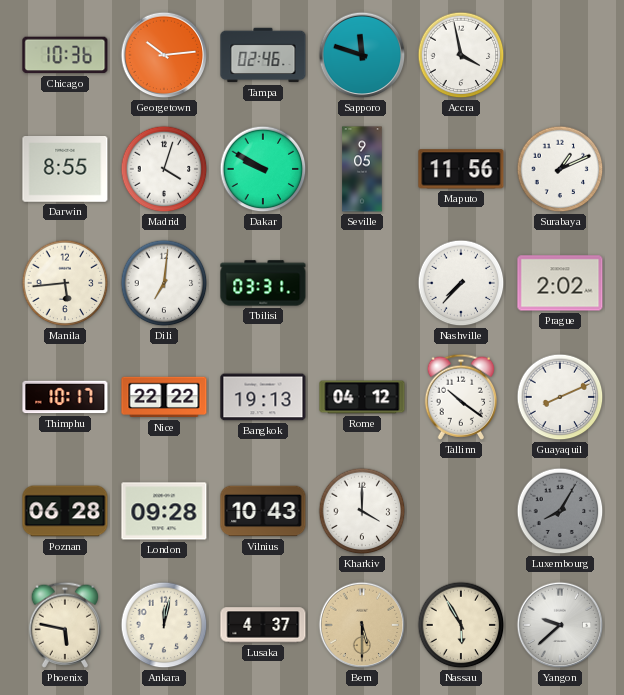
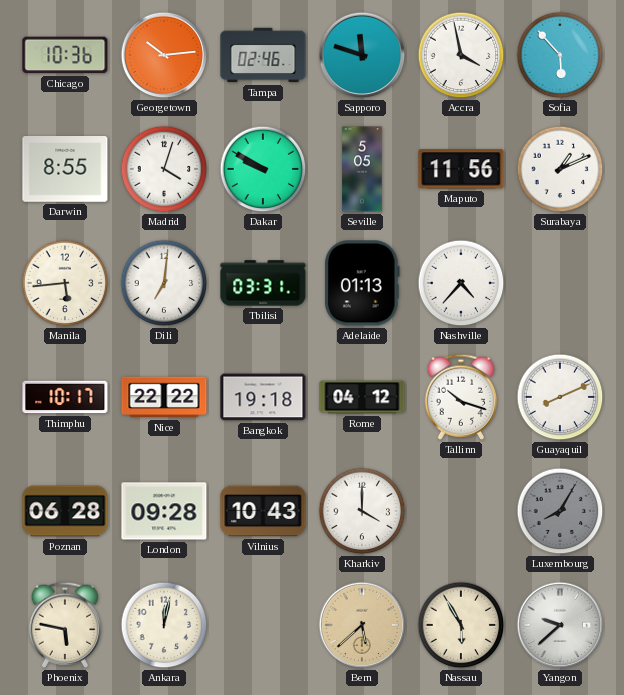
Sofia: none -> 5:53 (560, 55)
Seville: 9:05 -> 5:05 (362, 169)
Adelaide: none -> 01:13 (363, 283)
Nashville: 7:37 -> 4:37 (461, 283)
Prague: 2:02 -> none (560, 283)
Bangkok: 19:13 -> 19:18 (263, 397)
Tallinn: 10:21 -> 10:18 (461, 397)
Lusaka: 4:37 -> none (263, 625)
Bern: 5:30 -> 5:38 (362, 625)
